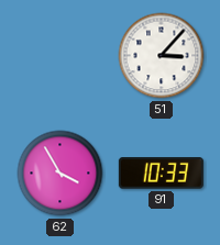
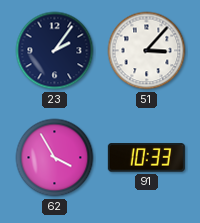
23: none -> 2:06 (55, 51)
